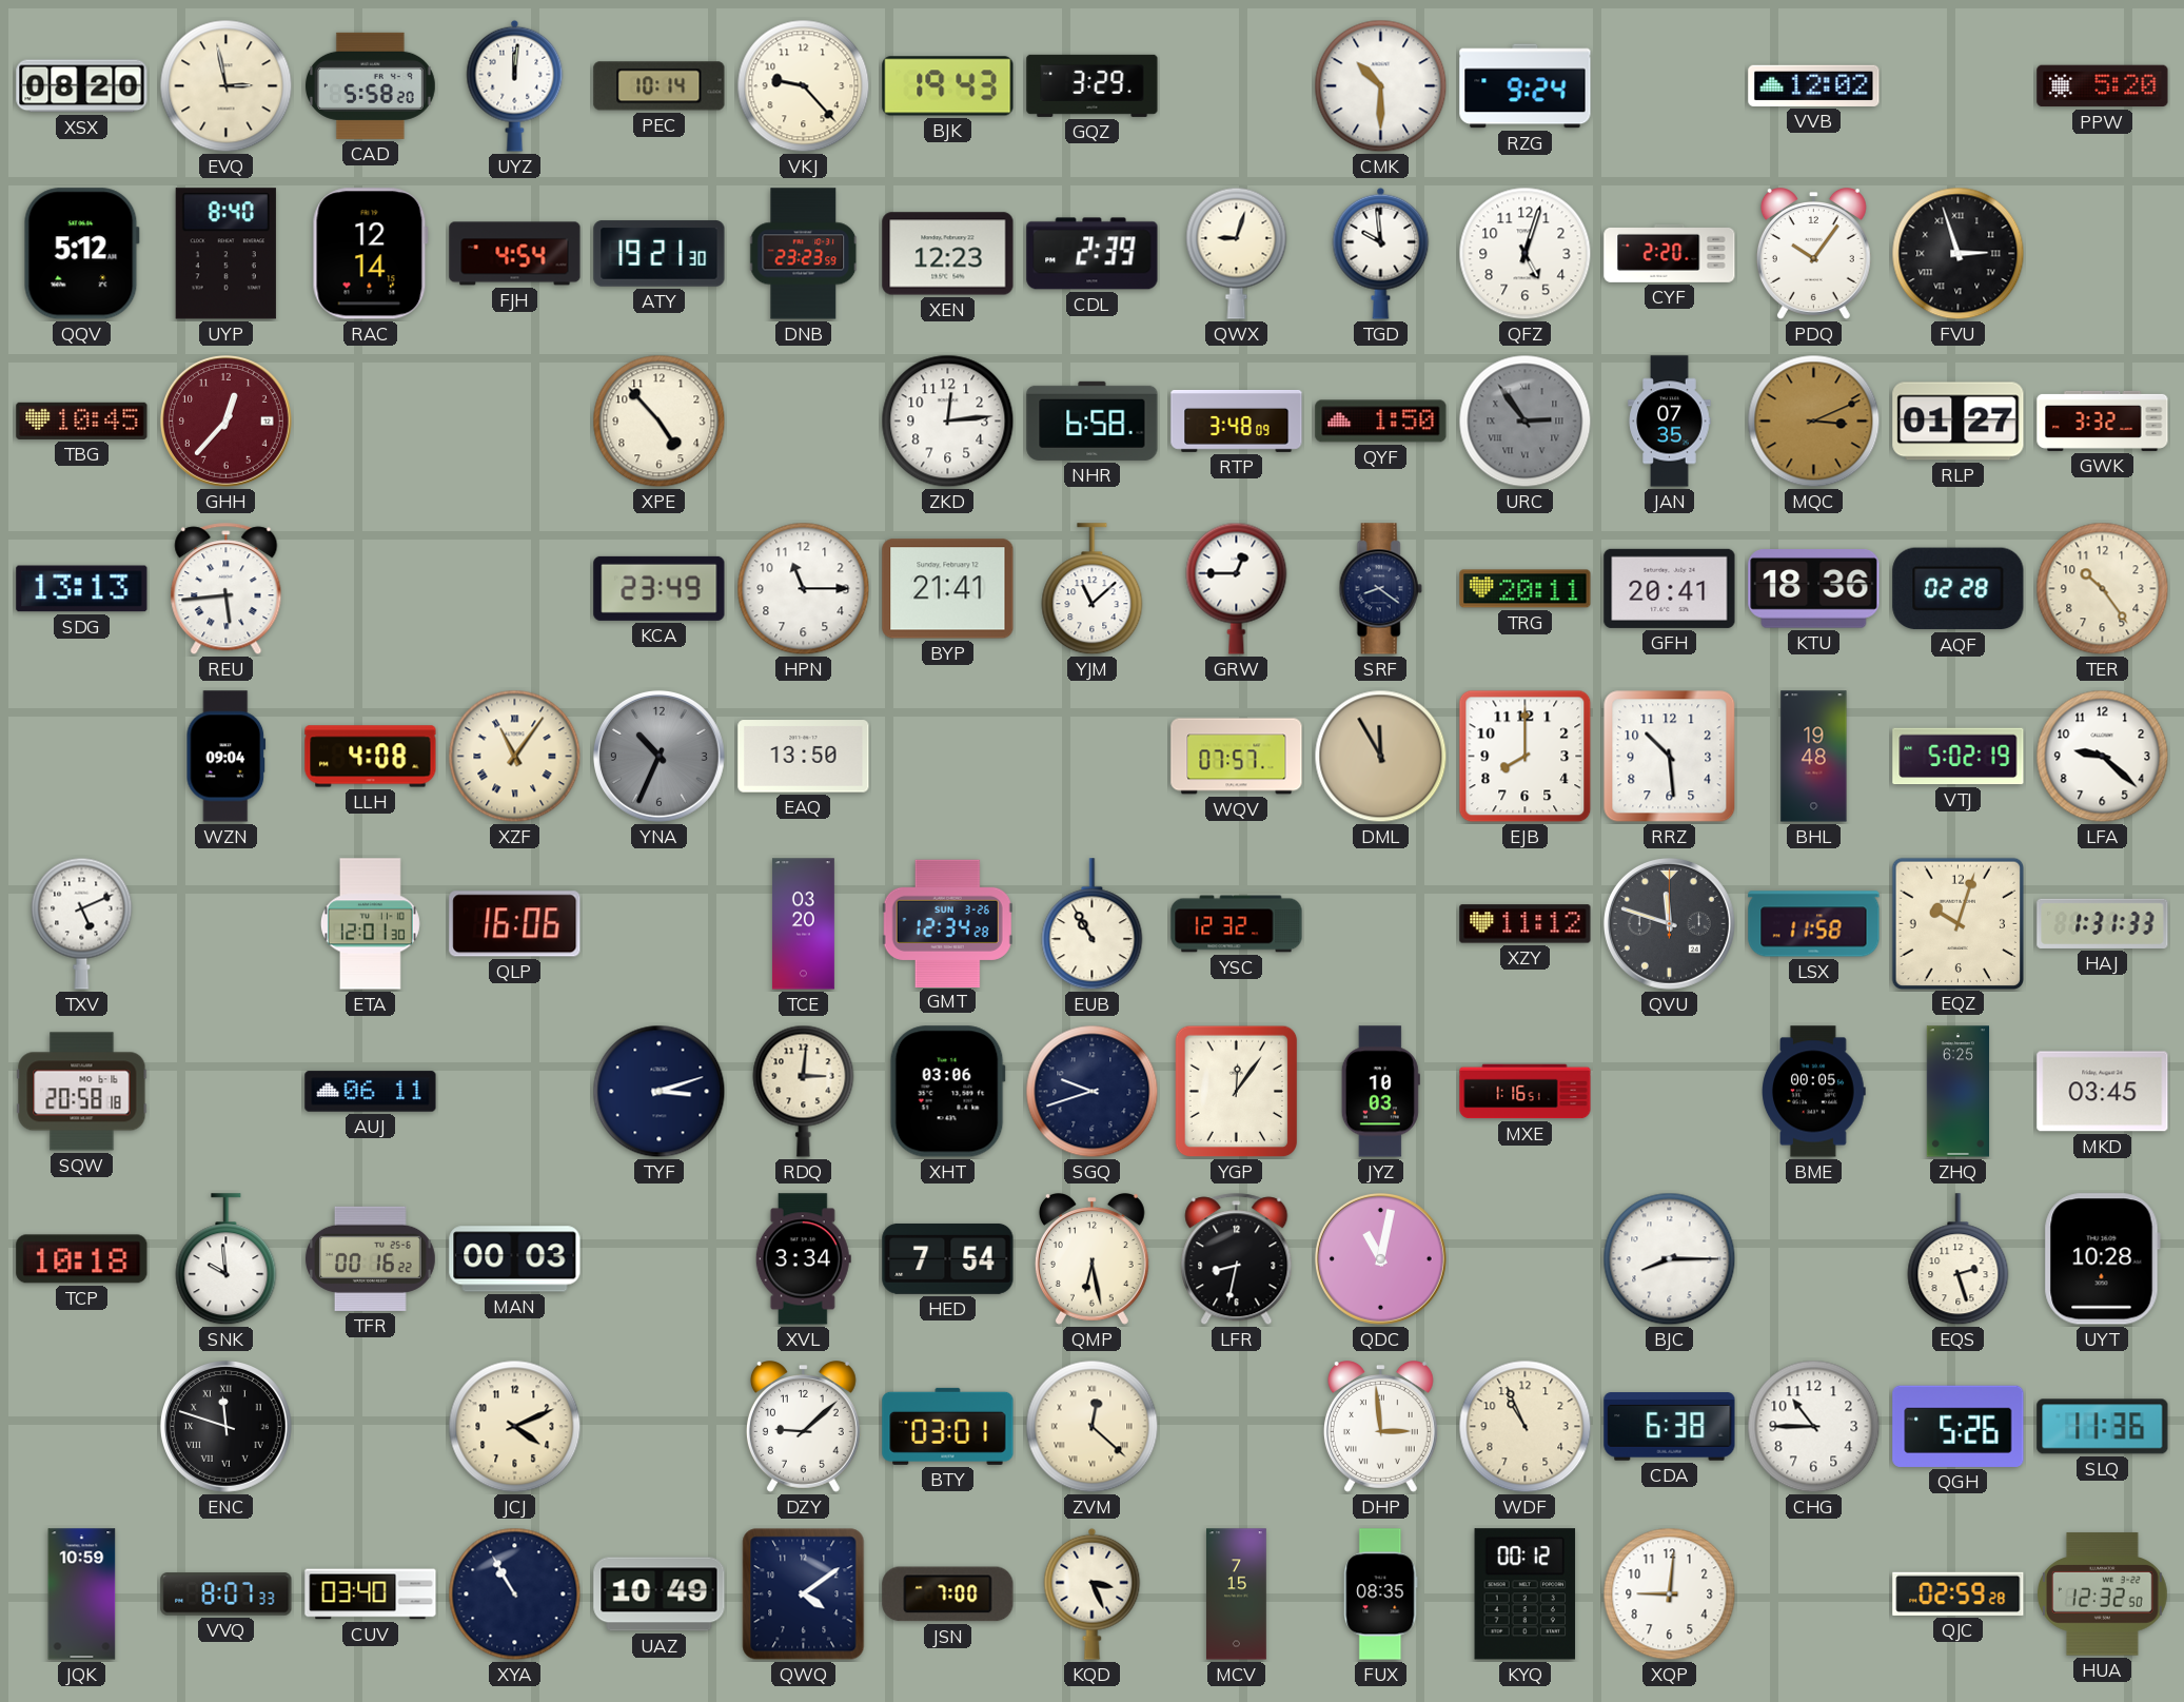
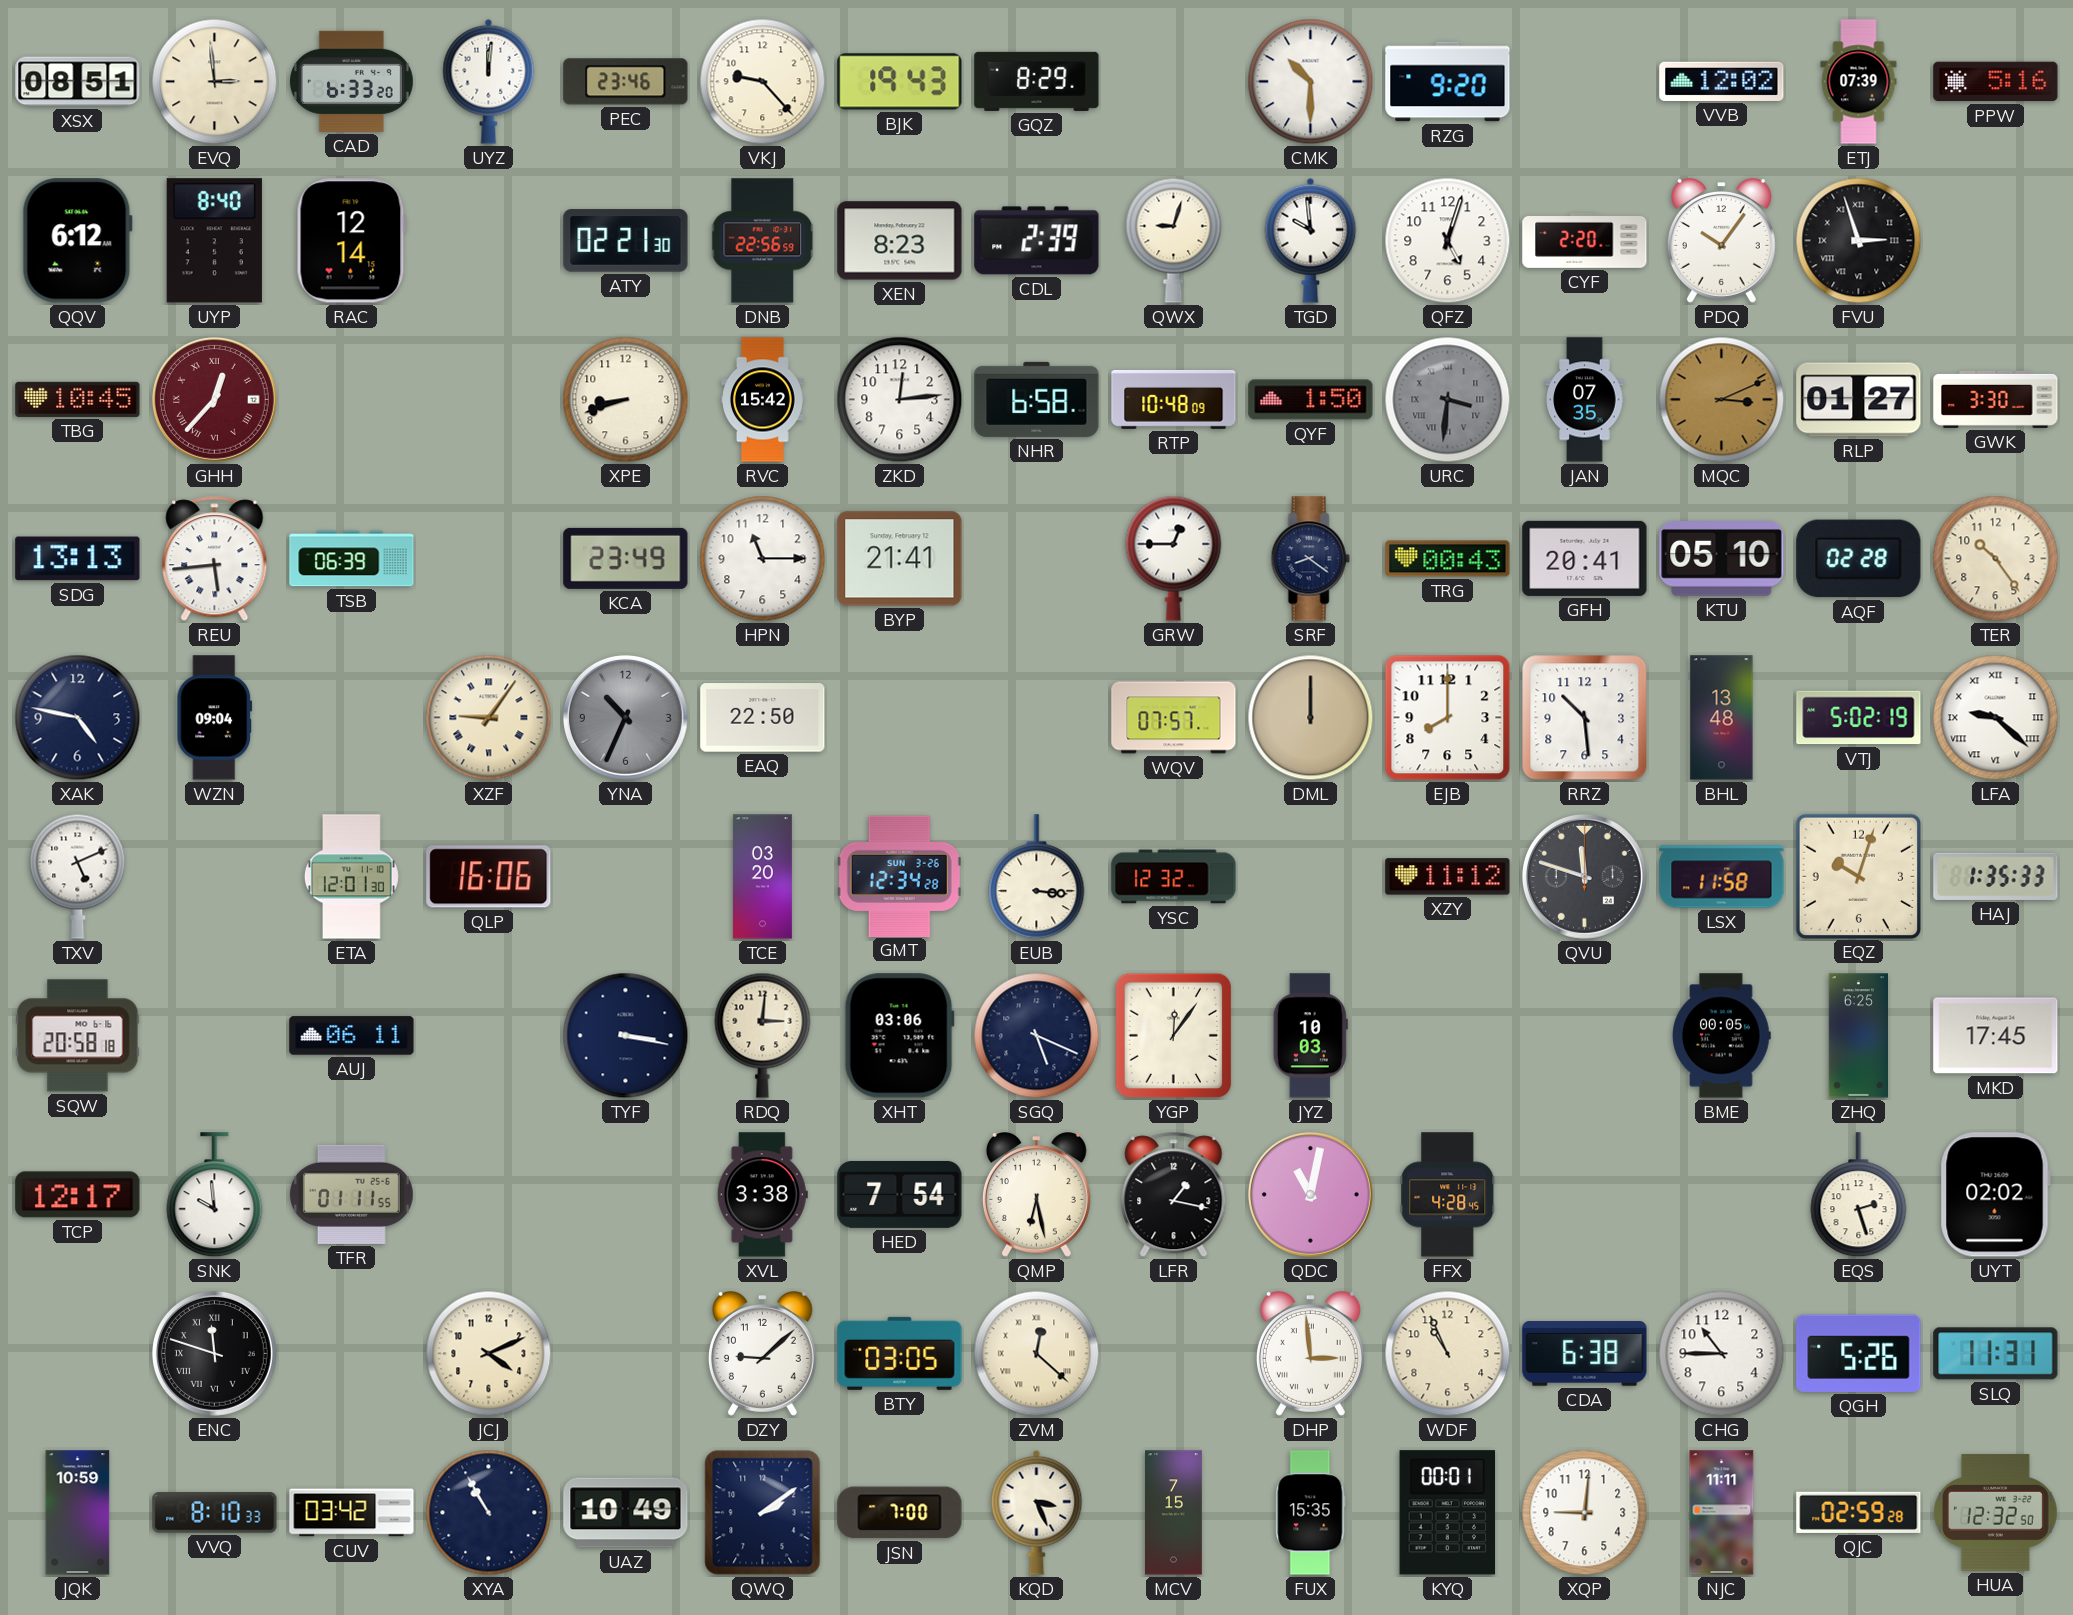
XSX: 08:20 -> 08:51 (78, 82)
EVQ: 2:58 -> 2:59 (215, 82)
CAD: 5:58 -> 6:33 (351, 81)
PEC: 10:14 -> 23:46 (626, 82)
GQZ: 3:29 -> 8:29 (1037, 81)
RZG: 9:24 -> 9:20 (1448, 82)
ETJ: none -> 07:39 (1859, 82)
PPW: 5:20 -> 5:16 (1996, 82)
QQV: 5:12 -> 6:12 (77, 241)
FJH: 4:54 -> none (515, 254)
ATY: 19:21 -> 02:21 (626, 241)
DNB: 23:23 -> 22:56 (763, 241)
XEN: 12:23 -> 8:23 (900, 241)
GHH numerals: Arabic -> Roman (214, 399)
XPE: 4:53 -> 8:42 (626, 400)
RVC: none -> 15:42 (763, 400)
RTP: 3:48 -> 10:48 (1174, 400)
URC: 2:54 -> 3:31 (1448, 400)
GWK: 3:32 -> 3:30 (1996, 399)
TSB: none -> 06:39 (352, 559)
YJM: 11:08 -> none (1093, 589)
TRG: 20:11 -> 00:43 (1448, 559)
KTU: 18:36 -> 05:10 (1722, 559)
XAK: none -> 4:47 (78, 718)
LLH: 4:08 -> none (371, 757)
XZF: 11:06 -> 9:06 (489, 718)
EAQ: 13:50 -> 22:50 (763, 718)
DML: 11:55 -> 12:00 (1311, 718)
BHL: 19:48 -> 13:48 (1722, 718)
LFA numerals: Arabic -> Roman (1996, 718)
EUB: 10:55 -> 3:16 (1037, 877)
HAJ: 1:31 -> 1:35 (1996, 876)
TYF: 3:12 -> 3:17 (626, 1036)
SGQ: 9:42 -> 5:19 (1037, 1036)
MXE: 1:16 -> none (1526, 1092)
MKD: 03:45 -> 17:45 (1996, 1036)
TCP: 10:18 -> 12:17 (78, 1195)
TFR: 00:16 -> 01:11 (351, 1194)
MAN: 00:03 -> none (515, 1259)
XVL: 3:34 -> 3:38 (762, 1195)
LFR: 8:32 -> 1:17 (1174, 1195)
FFX: none -> 4:28 (1448, 1195)
BJC: 8:15 -> none (1670, 1259)
UYT: 10:28 -> 02:02 (1995, 1195)
BTY: 03:01 -> 03:05 (900, 1353)
SLQ: 11:36 -> 11:31 (1996, 1354)
VVQ: 8:07 -> 8:10 (215, 1513)
CUV: 03:40 -> 03:42 (352, 1513)
QWQ: 4:09 -> 2:09 (763, 1513)
FUX: 08:35 -> 15:35 (1311, 1513)
KYQ: 00:12 -> 00:01 (1448, 1513)
NJC: none -> 11:11 (1722, 1513)
